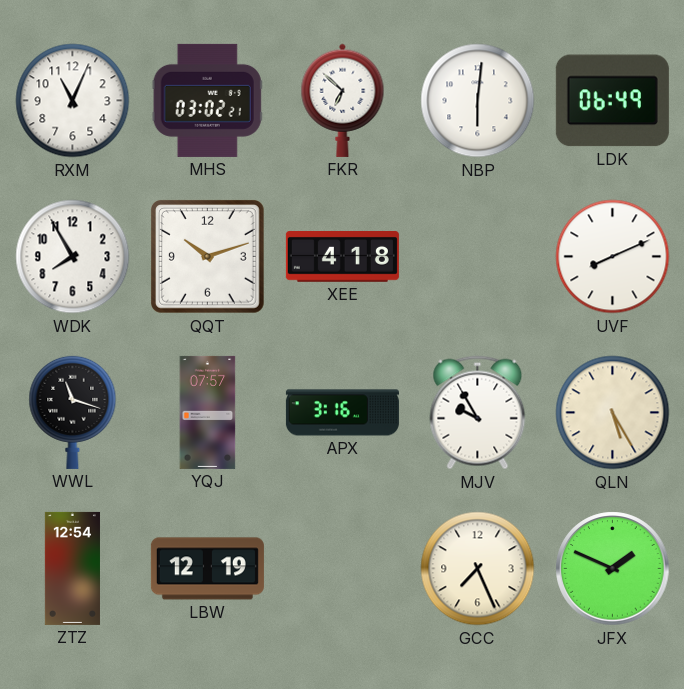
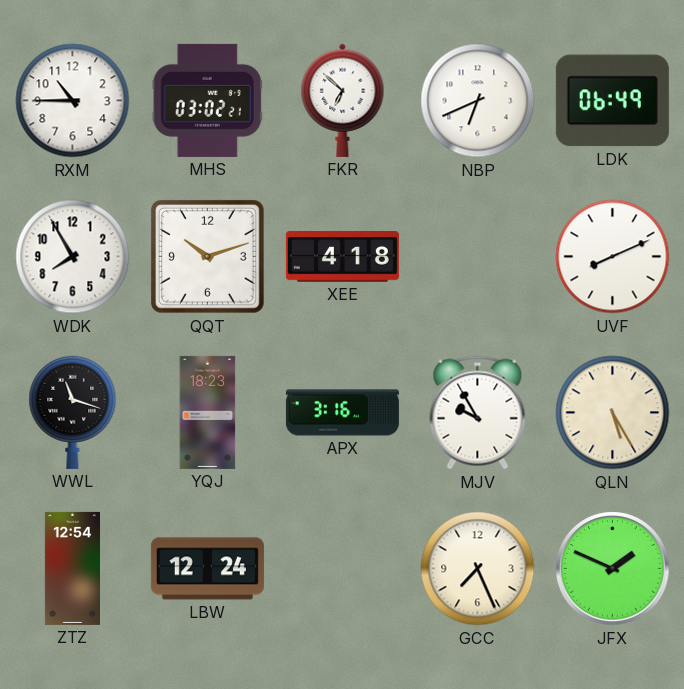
RXM: 11:04 -> 10:45 (73, 101)
NBP: 6:01 -> 6:41 (478, 101)
YQJ: 07:57 -> 18:23 (208, 412)
LBW: 12:19 -> 12:24 (207, 569)
